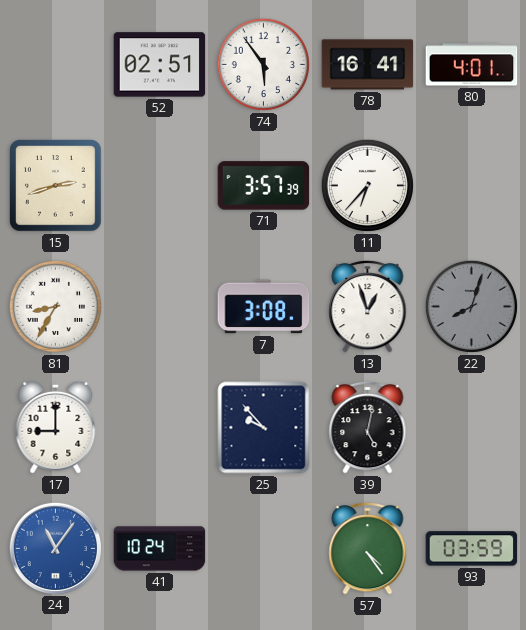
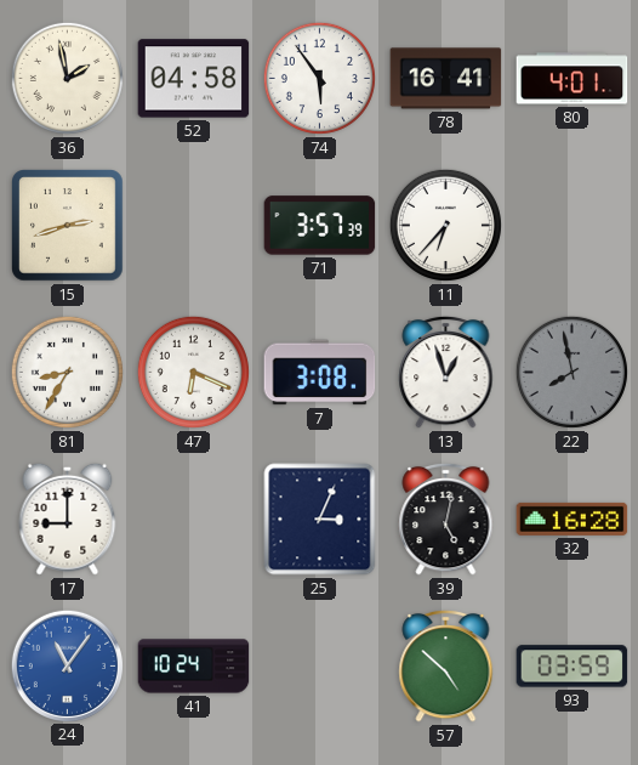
36: none -> 1:58 (67, 78)
52: 02:51 -> 04:58 (194, 79)
47: none -> 6:19 (193, 372)
22: 8:03 -> 7:58 (571, 372)
25: 9:53 -> 3:04 (320, 520)
32: none -> 16:28 (573, 518)
57: 4:24 -> 4:52 (446, 665)
